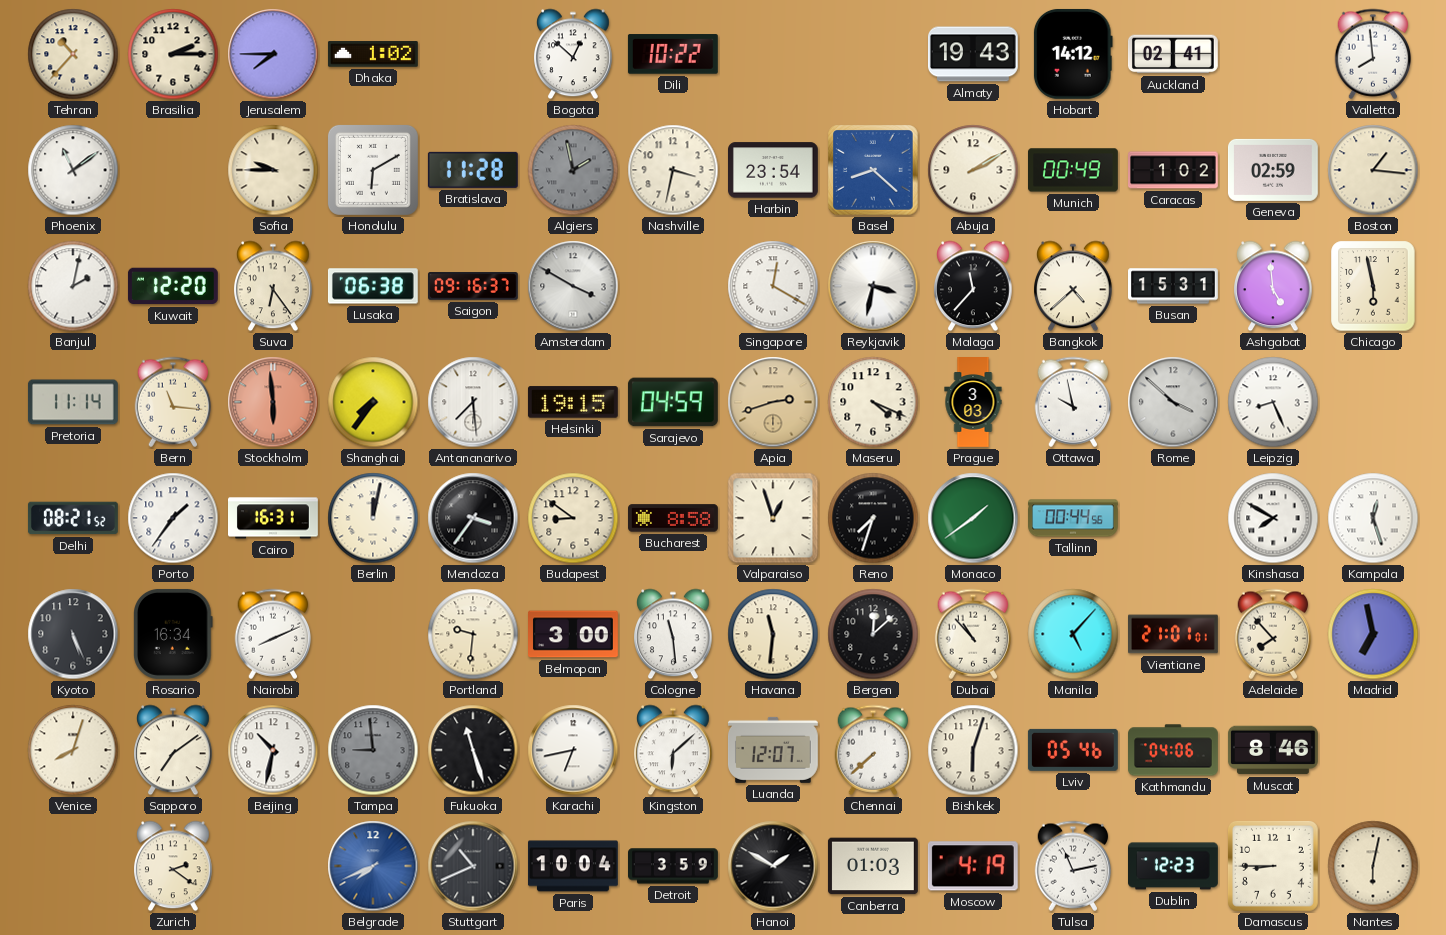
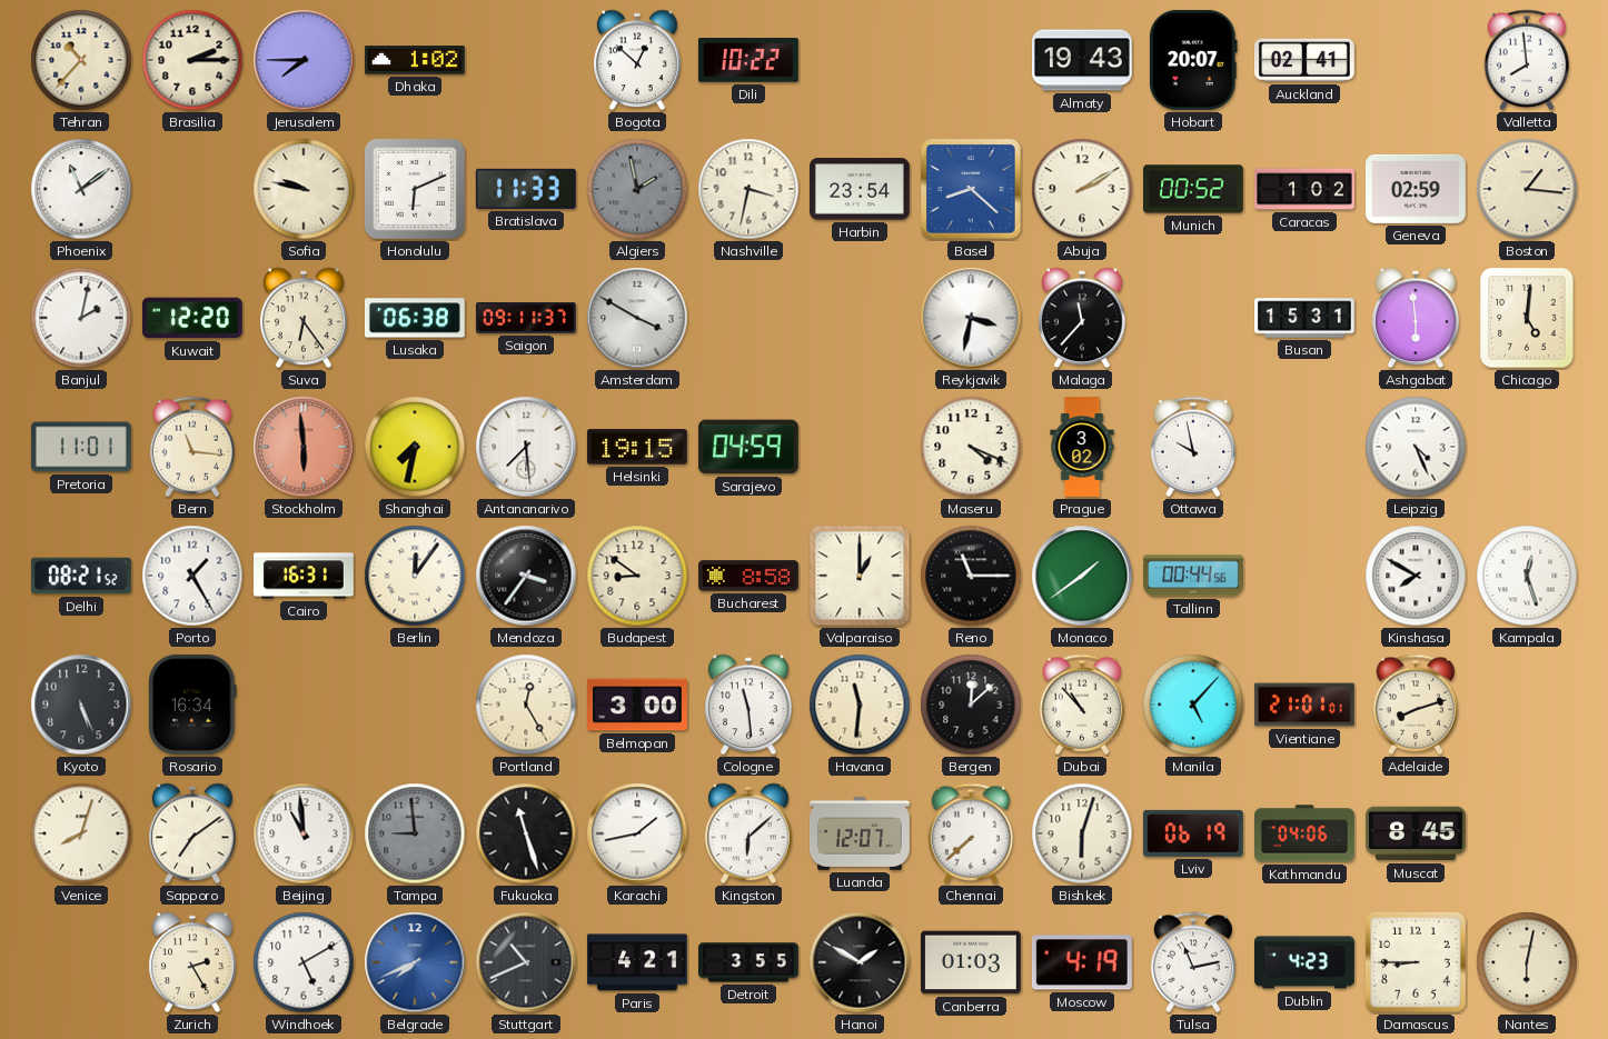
Hobart: 14:12 -> 20:07 (1193, 60)
Sofia: 9:45 -> 9:47 (304, 189)
Honolulu: 6:10 -> 6:11 (415, 189)
Bratislava: 11:28 -> 11:33 (526, 189)
Munich: 00:49 -> 00:52 (1194, 189)
Saigon: 09:16 -> 09:11 (526, 318)
Singapore: 12:20 -> none (773, 286)
Bangkok: 4:38 -> none (1074, 286)
Ashgabat: 4:59 -> 5:59 (1417, 318)
Chicago: 5:58 -> 5:01 (1527, 318)
Pretoria: 11:14 -> 11:01 (81, 447)
Shanghai: 7:36 -> 7:32 (415, 447)
Apia: 2:42 -> none (773, 402)
Prague: 3:03 -> 3:02 (1082, 448)
Rome: 3:52 -> none (1173, 402)
Leipzig: 8:26 -> 4:26 (1416, 447)
Porto: 1:36 -> 1:25 (192, 576)
Berlin: 12:02 -> 12:06 (415, 576)
Valparaiso: 12:57 -> 1:00 (860, 576)
Reno: 7:33 -> 11:15 (971, 576)
Nairobi: 8:11 -> none (273, 634)
Portland: 9:31 -> 12:25 (526, 705)
Adelaide: 7:53 -> 8:12 (1416, 705)
Madrid: 6:58 -> none (1373, 634)
Beijing: 10:32 -> 10:59 (304, 833)
Karachi: 6:43 -> 1:43 (637, 833)
Lviv: 05:46 -> 06:19 (1193, 833)
Muscat: 8:46 -> 8:45 (1416, 833)
Zurich: 2:21 -> 2:25 (193, 962)
Windhoek: none -> 5:10 (304, 962)
Paris: 10:04 -> 4:21 (638, 962)
Detroit: 3:59 -> 3:55 (750, 962)
Dublin: 12:23 -> 4:23 (1306, 962)
